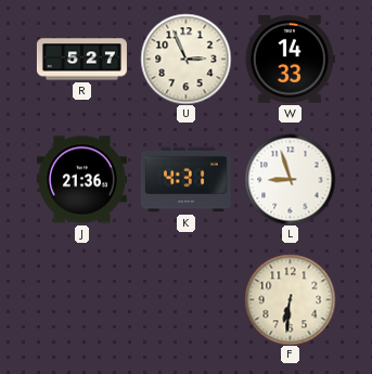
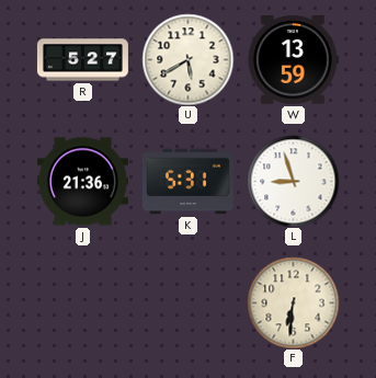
U: 2:56 -> 5:40 (187, 59)
W: 14:33 -> 13:59 (293, 60)
K: 4:31 -> 5:31 (187, 182)
